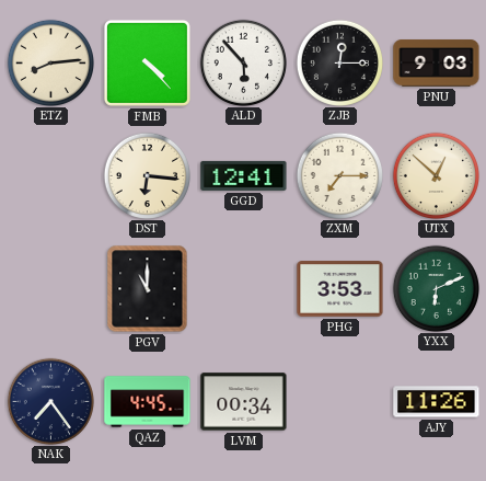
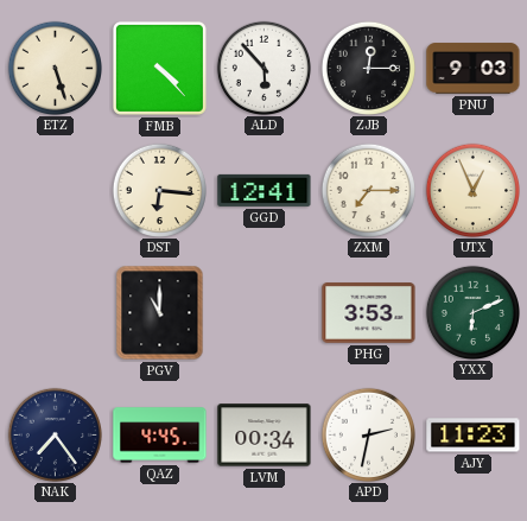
ETZ: 8:14 -> 5:27 (55, 68)
UTX: 12:52 -> 12:56 (472, 190)
APD: none -> 2:32 (368, 434)
AJY: 11:26 -> 11:23 (474, 436)
